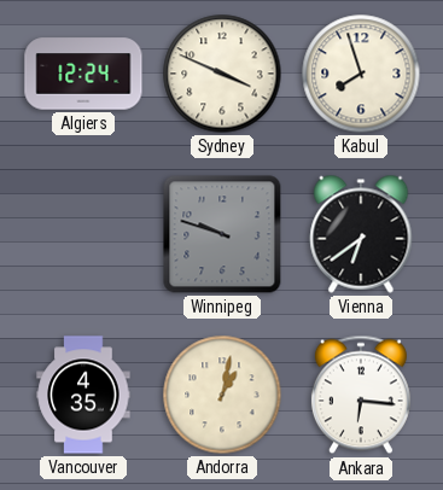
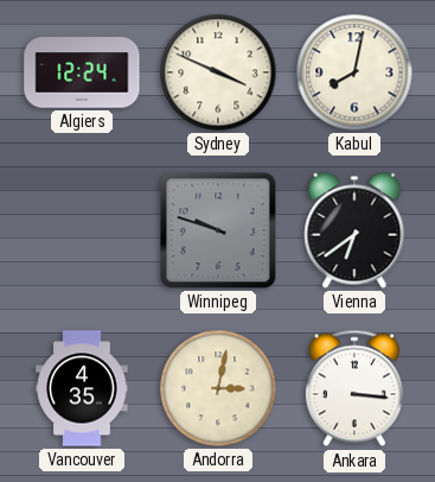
Kabul: 7:57 -> 8:02 (354, 72)
Andorra: 1:02 -> 3:02 (218, 388)
Ankara: 6:16 -> 3:16 (354, 388)
